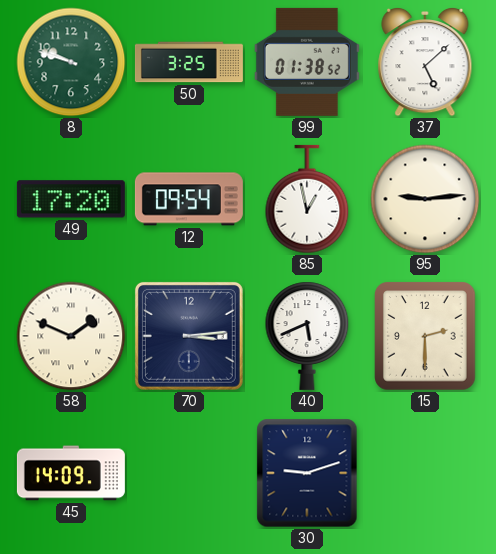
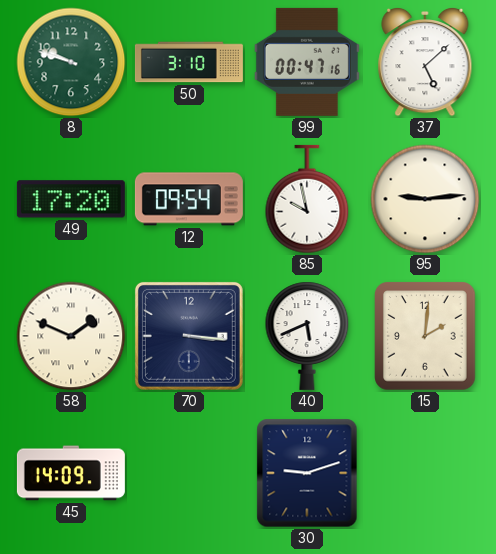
50: 3:25 -> 3:10 (189, 62)
99: 01:38 -> 00:47 (307, 62)
85: 12:58 -> 9:58 (307, 199)
70: 3:14 -> 3:16 (189, 336)
15: 2:30 -> 2:01 (425, 336)
